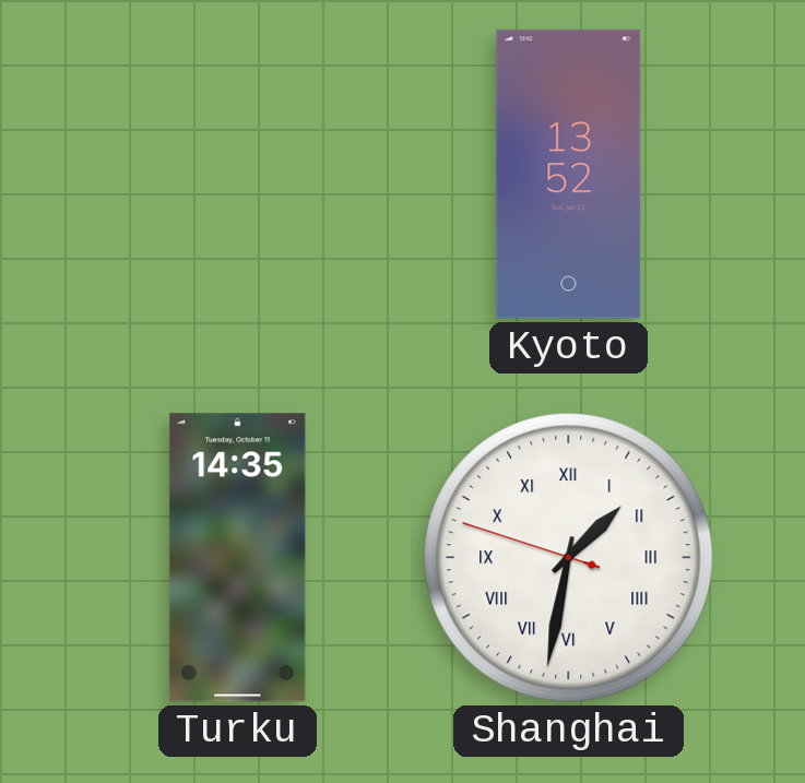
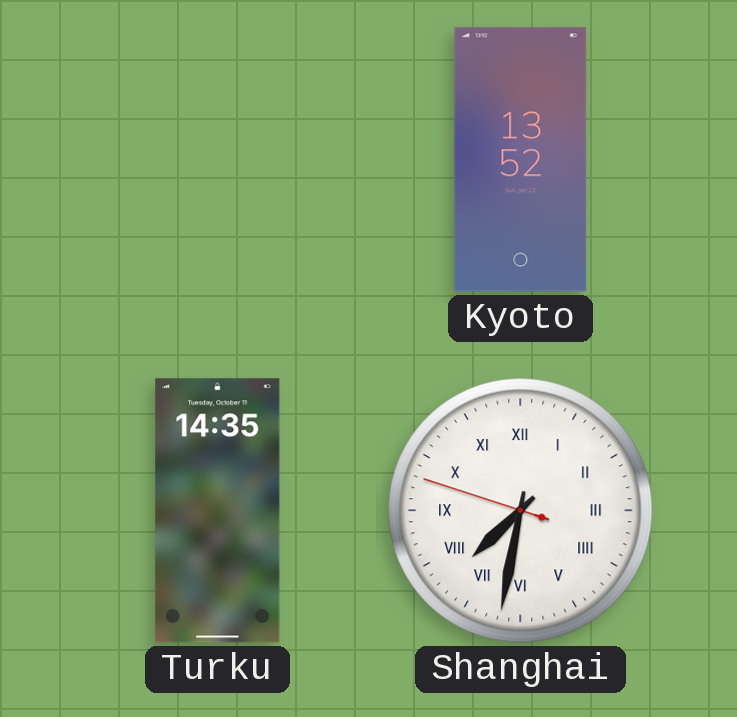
Shanghai: 1:31 -> 7:31 (521, 511)
